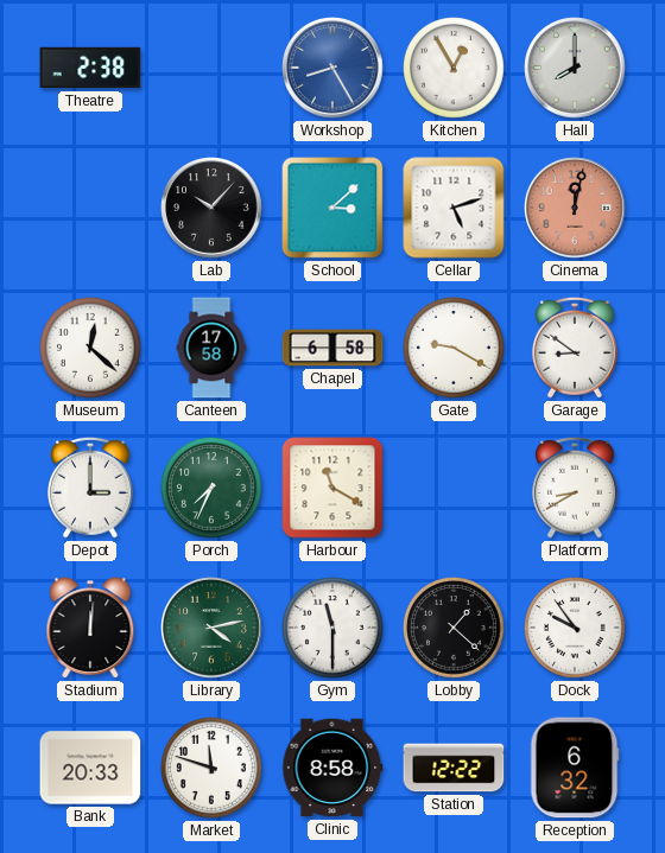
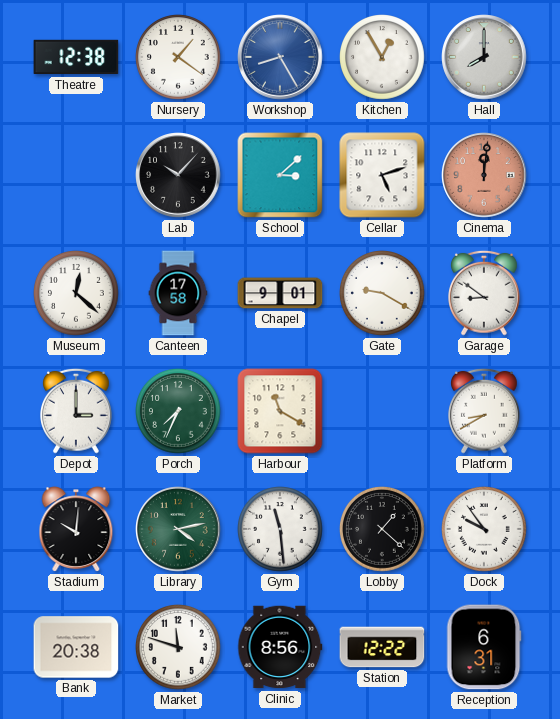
Theatre: 2:38 -> 12:38 (76, 57)
Nursery: none -> 1:21 (179, 58)
Cinema: 12:02 -> 12:01 (484, 175)
Chapel: 6:58 -> 9:01 (280, 293)
Stadium: 12:01 -> 10:01 (76, 529)
Gym: 11:30 -> 11:29 (281, 530)
Bank: 20:33 -> 20:38 (76, 647)
Clinic: 8:58 -> 8:56 (280, 647)
Reception: 6:32 -> 6:31 (484, 647)
